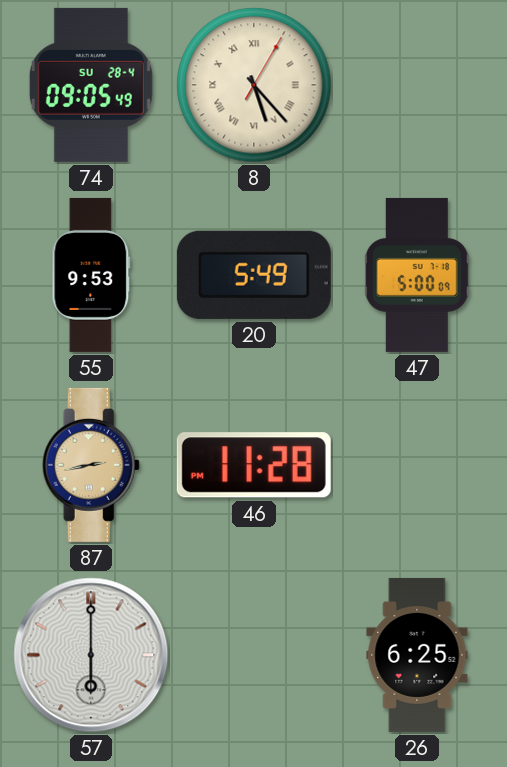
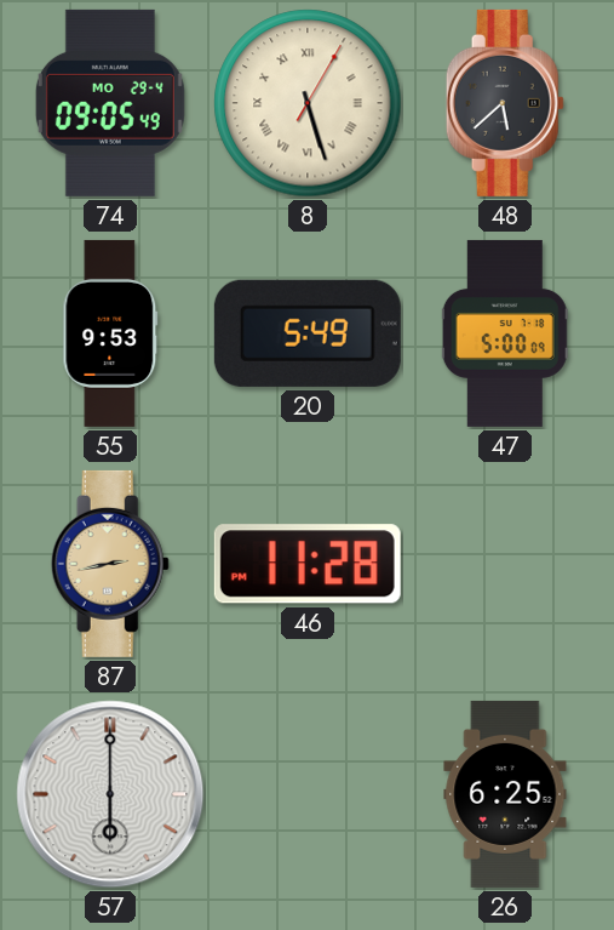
74 date: SU 28-4 -> MO 29-4 (110, 103)
8: 5:23 -> 5:27 (308, 103)
48: none -> 5:38 (505, 103)
